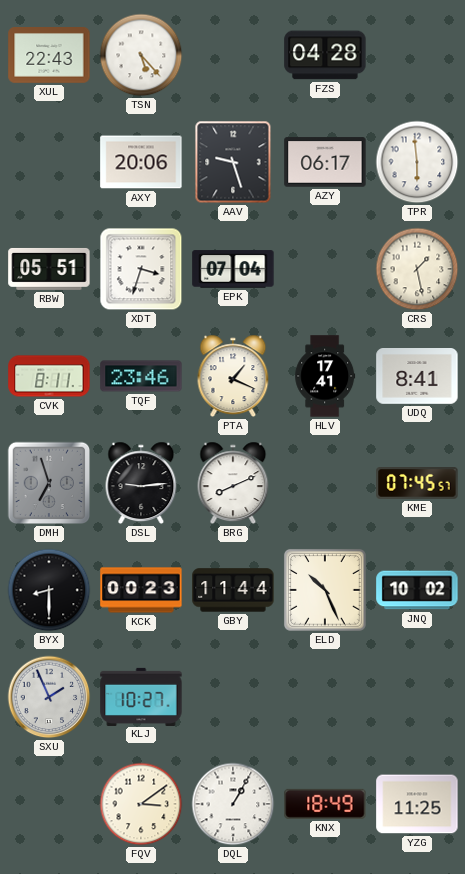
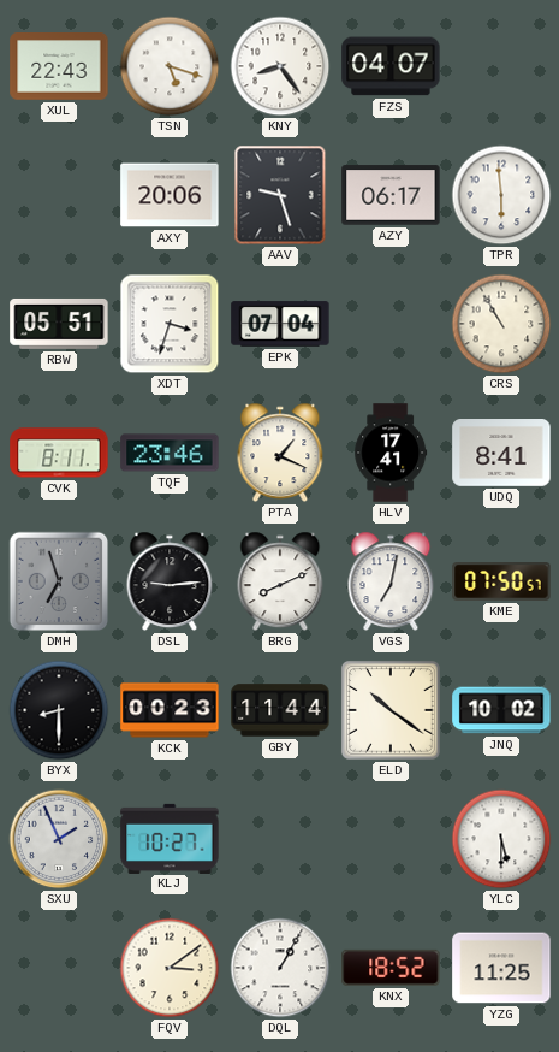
TSN: 5:23 -> 5:18 (170, 66)
KNY: none -> 8:24 (280, 66)
FZS: 04:28 -> 04:07 (391, 66)
CRS: 1:28 -> 10:55 (501, 324)
VGS: none -> 7:02 (391, 581)
KME: 07:45 -> 07:50 (501, 583)
ELD: 10:26 -> 10:21 (391, 710)
YLC: none -> 5:30 (501, 839)
KNX: 18:49 -> 18:52 (391, 968)
